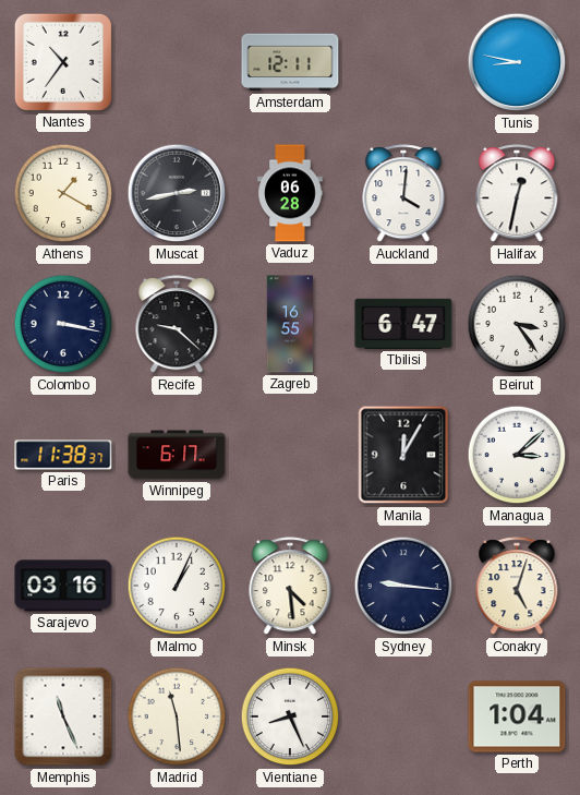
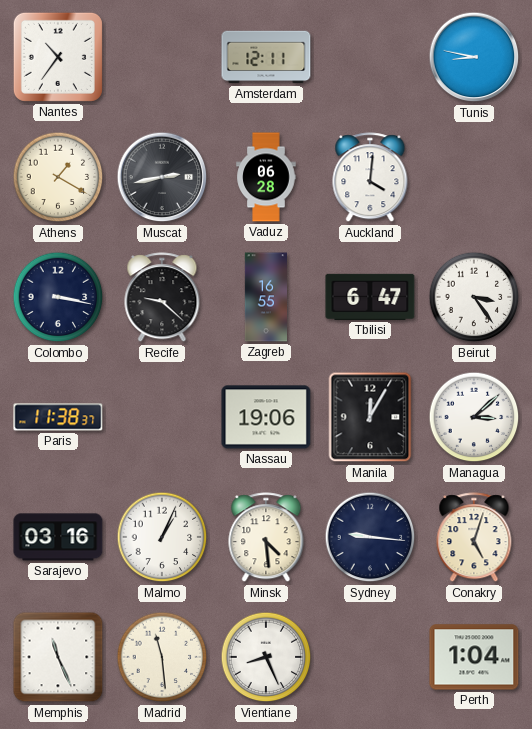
Halifax: 12:32 -> none (517, 194)
Winnipeg: 6:17 -> none (177, 455)
Nassau: none -> 19:06 (266, 417)
